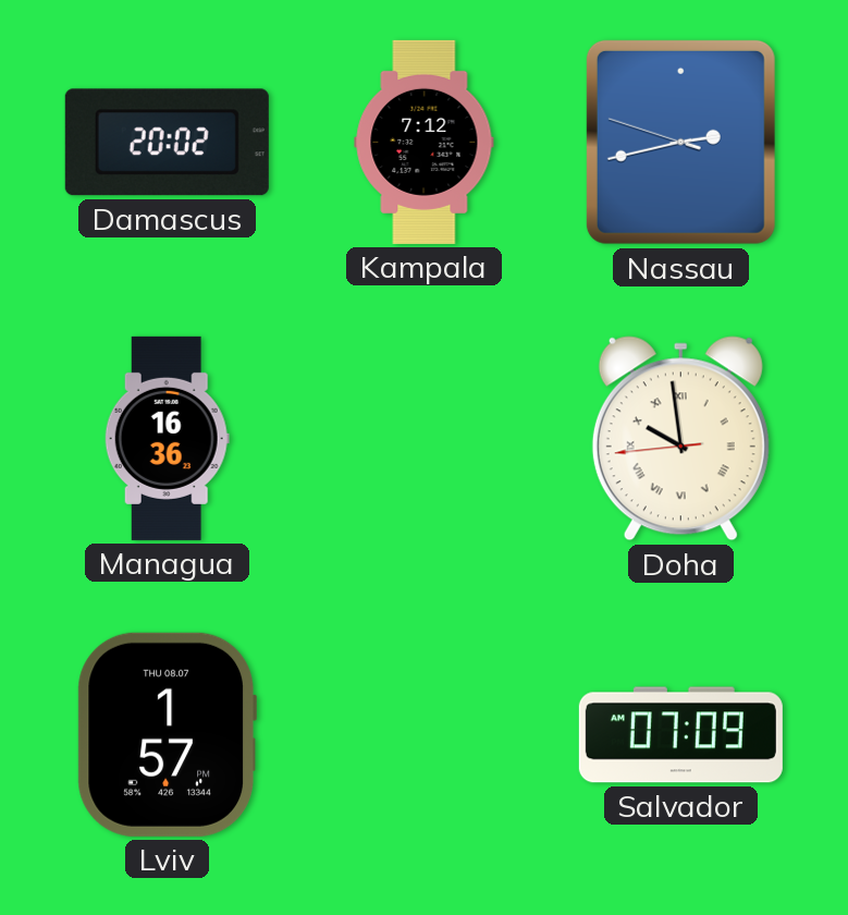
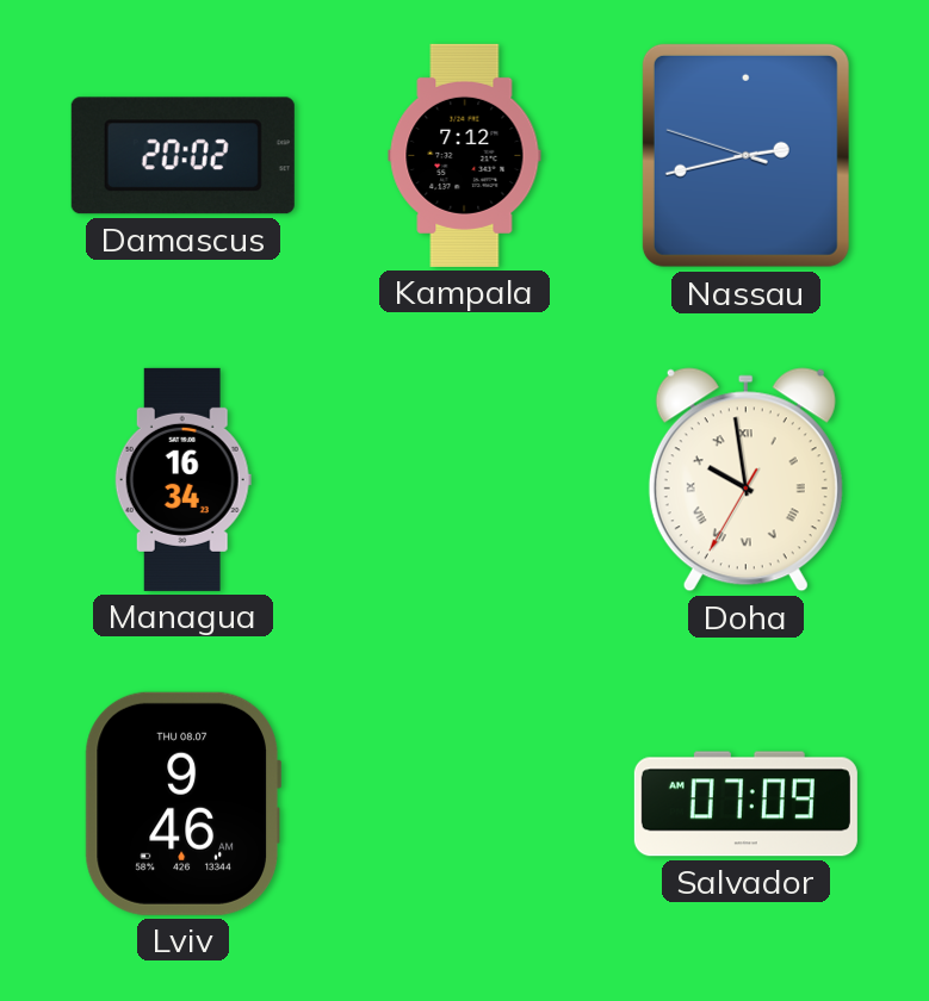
Managua: 16:36 -> 16:34 (182, 479)
Doha: 9:58:44 -> 9:58:35 (745, 480)
Lviv: 1:57 -> 9:46 (182, 803)
